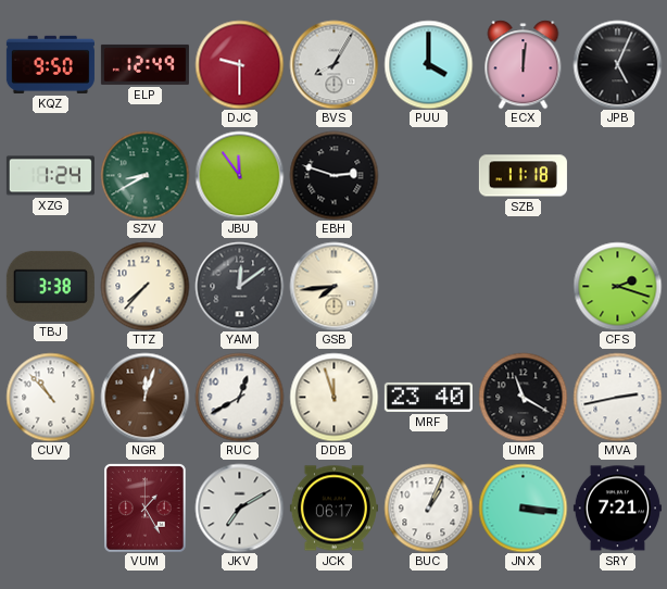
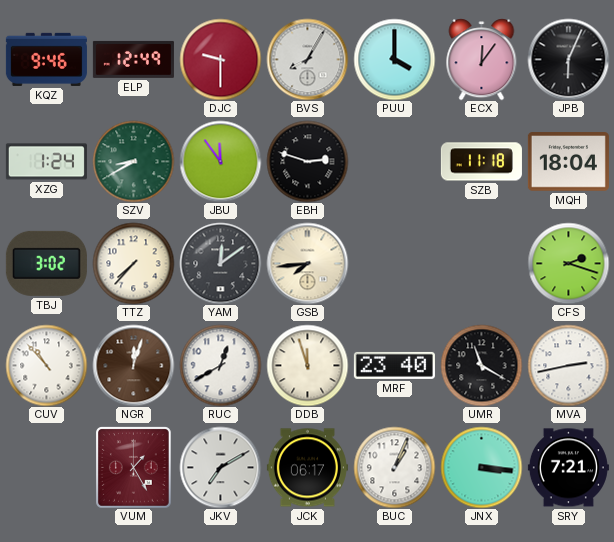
KQZ: 9:50 -> 9:46 (46, 59)
ECX: 12:01 -> 12:06 (482, 59)
JPB: 5:04 -> 6:04 (568, 59)
MQH: none -> 18:04 (568, 162)
TBJ: 3:38 -> 3:02 (46, 263)
